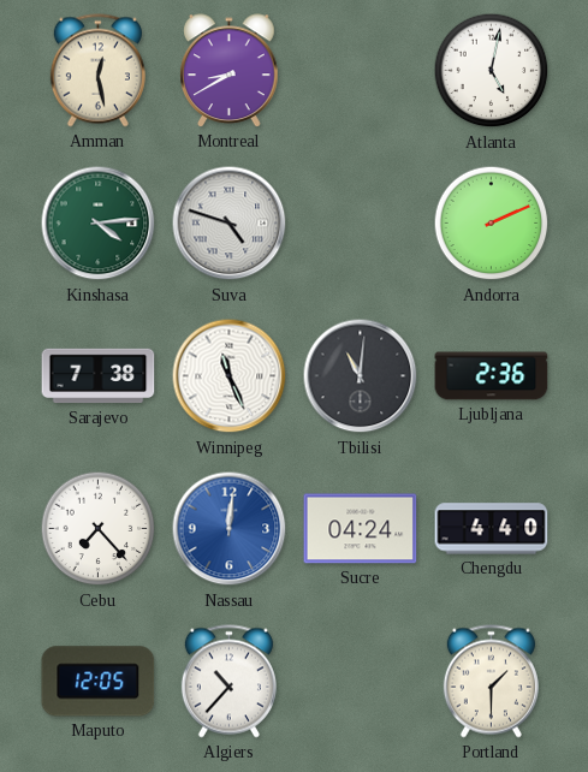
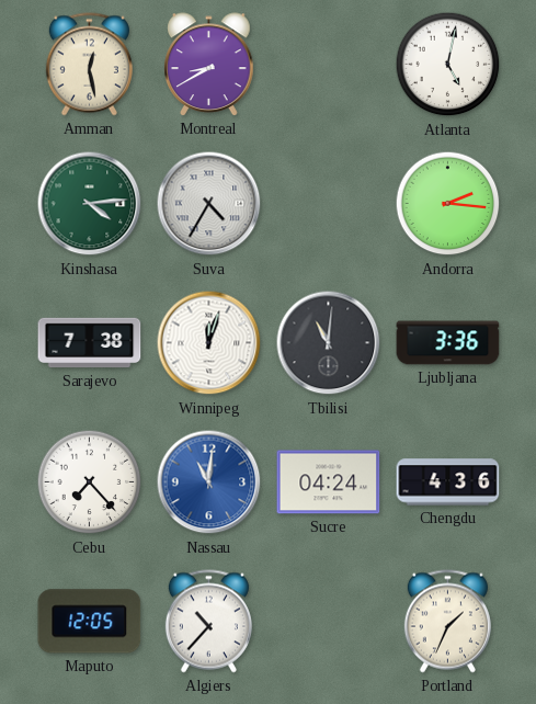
Suva: 4:48 -> 4:35 (209, 204)
Andorra: 2:11 -> 2:16 (448, 204)
Winnipeg: 11:26 -> 12:03 (209, 343)
Ljubljana: 2:36 -> 3:36 (448, 343)
Nassau: 12:01 -> 11:01 (209, 482)
Chengdu: 4:40 -> 4:36 (448, 482)
Portland: 1:30 -> 1:34 (447, 622)
